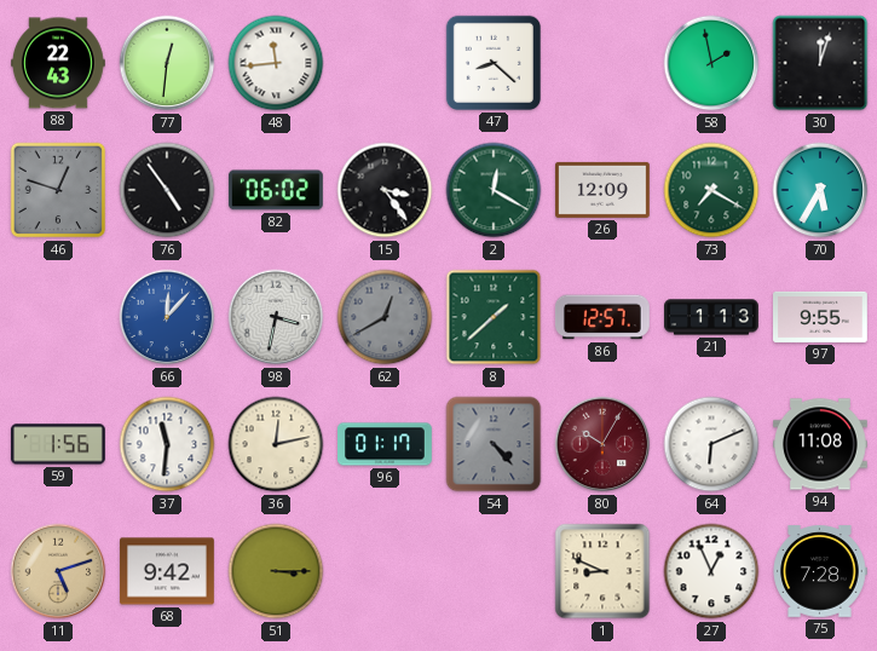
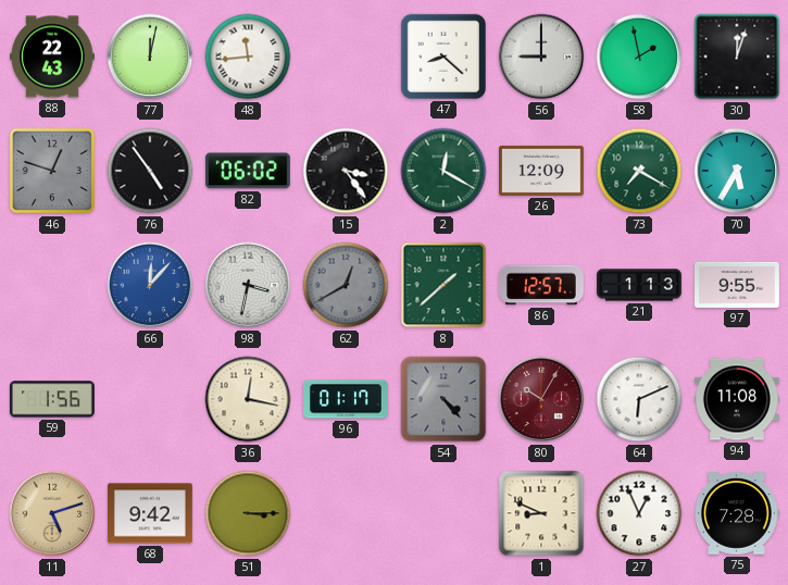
77: 12:31 -> 12:02 (150, 57)
56: none -> 9:00 (541, 57)
37: 11:31 -> none (167, 444)
36: 12:13 -> 12:17 (248, 399)
